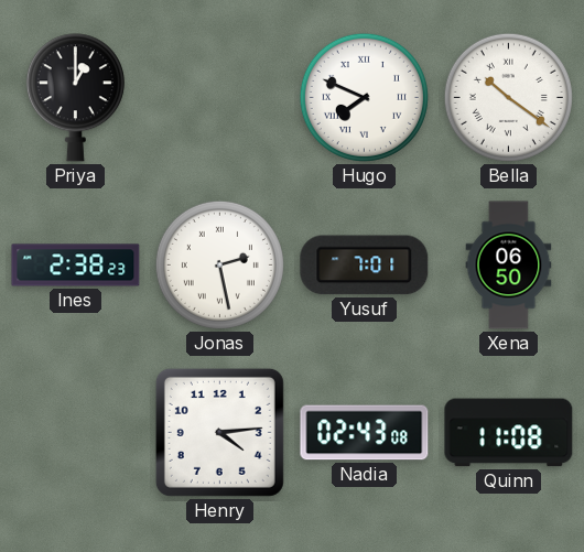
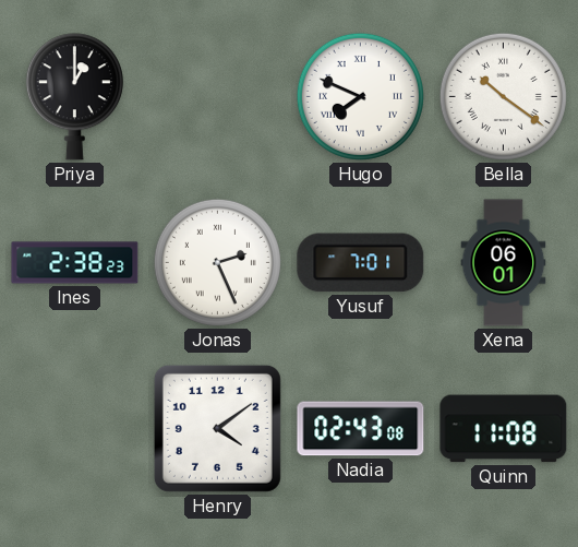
Jonas: 2:28 -> 2:26 (217, 262)
Xena: 06:50 -> 06:01 (504, 263)
Henry: 4:14 -> 4:09 (217, 428)
